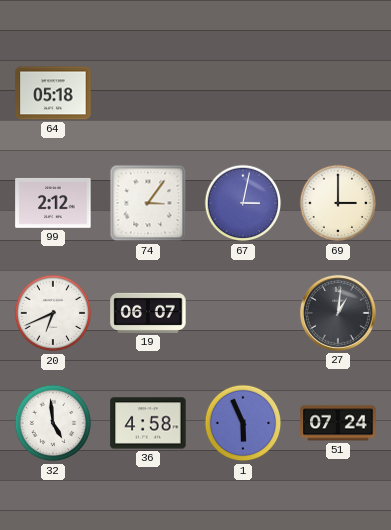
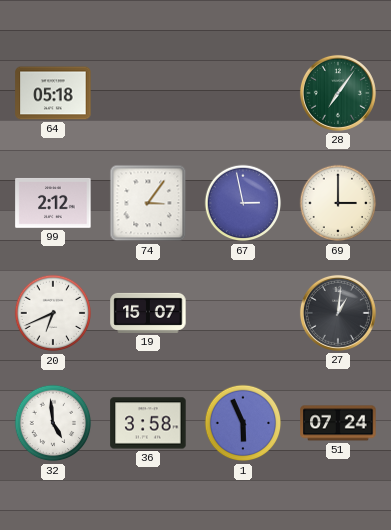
28: none -> 7:06 (338, 93)
67: 3:02 -> 2:58 (243, 203)
19: 06:07 -> 15:07 (148, 313)
36: 4:58 -> 3:58 (148, 423)
